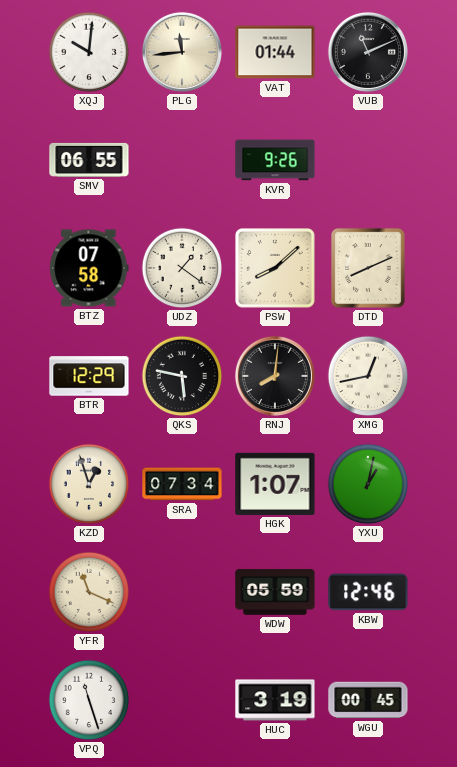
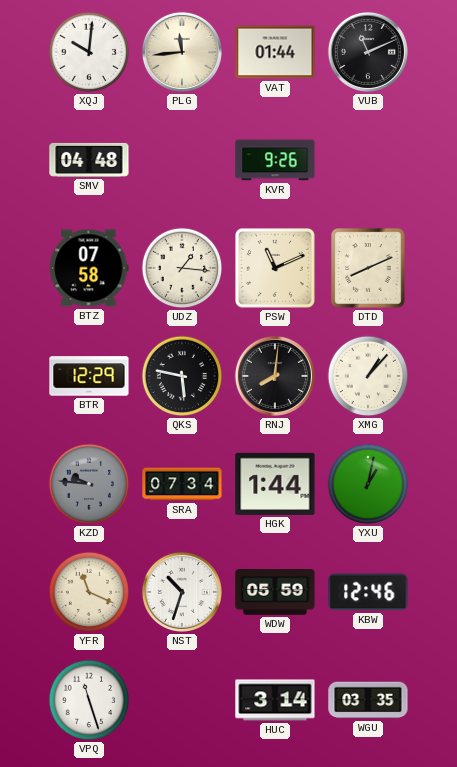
SMV: 06:55 -> 04:48 (89, 160)
UDZ: 1:21 -> 1:16 (182, 268)
PSW: 8:08 -> 11:11 (276, 269)
XMG: 12:43 -> 1:07 (368, 376)
KZD: 12:57 -> 9:46 (89, 484)
KZD dial: cream -> grey (89, 484)
HGK: 1:07 -> 1:44 (275, 484)
NST: none -> 10:33 (182, 592)
HUC: 3:19 -> 3:14 (275, 700)
WGU: 00:45 -> 03:35 (368, 700)
